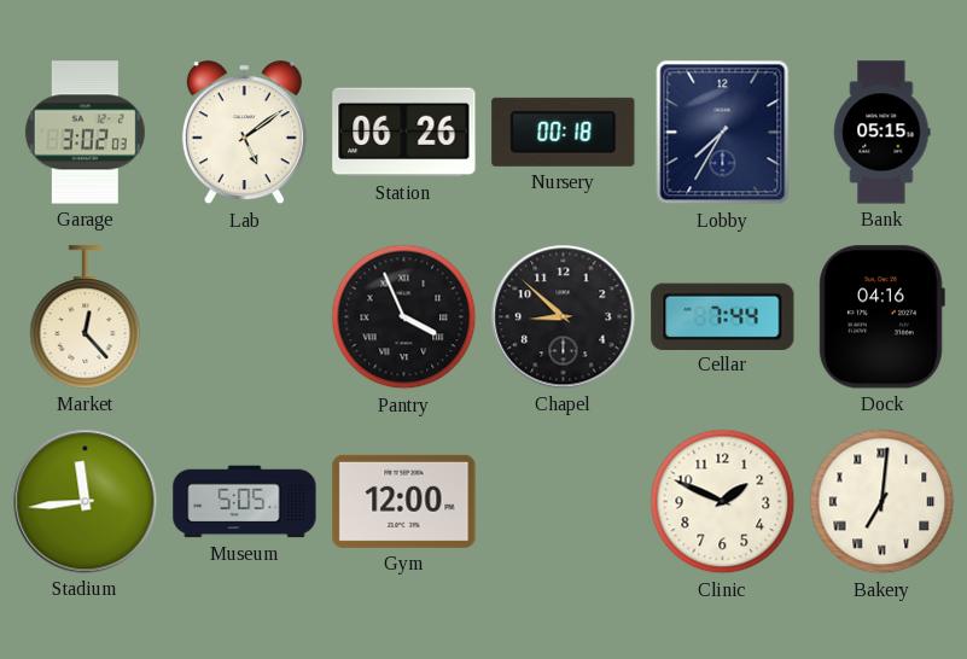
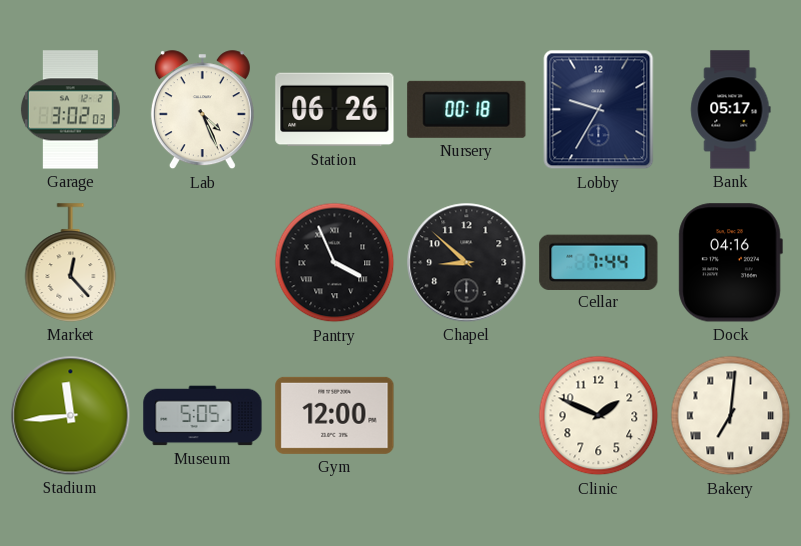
Lab: 5:09 -> 4:26 (202, 110)
Lobby: 7:35 -> 9:35 (599, 110)
Bank: 05:15 -> 05:17 (731, 110)
